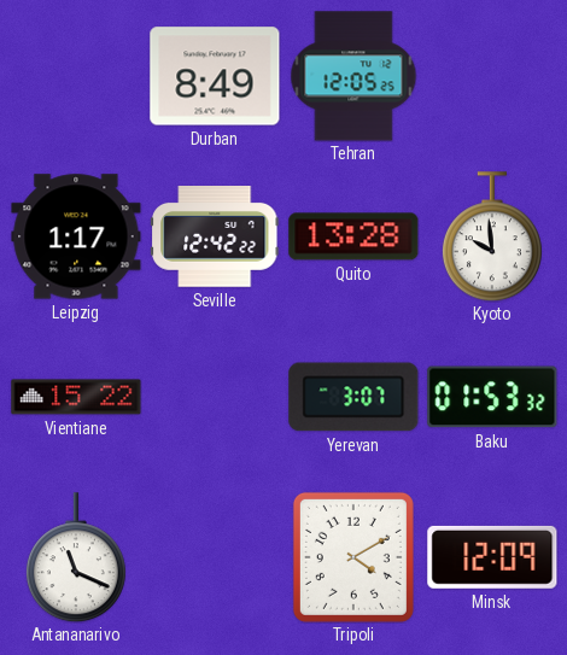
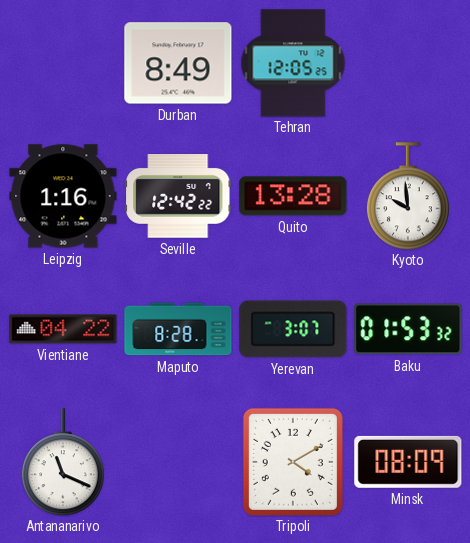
Leipzig: 1:17 -> 1:16 (63, 196)
Vientiane: 15:22 -> 04:22 (63, 329)
Maputo: none -> 8:28 (178, 329)
Minsk: 12:09 -> 08:09 (408, 462)
